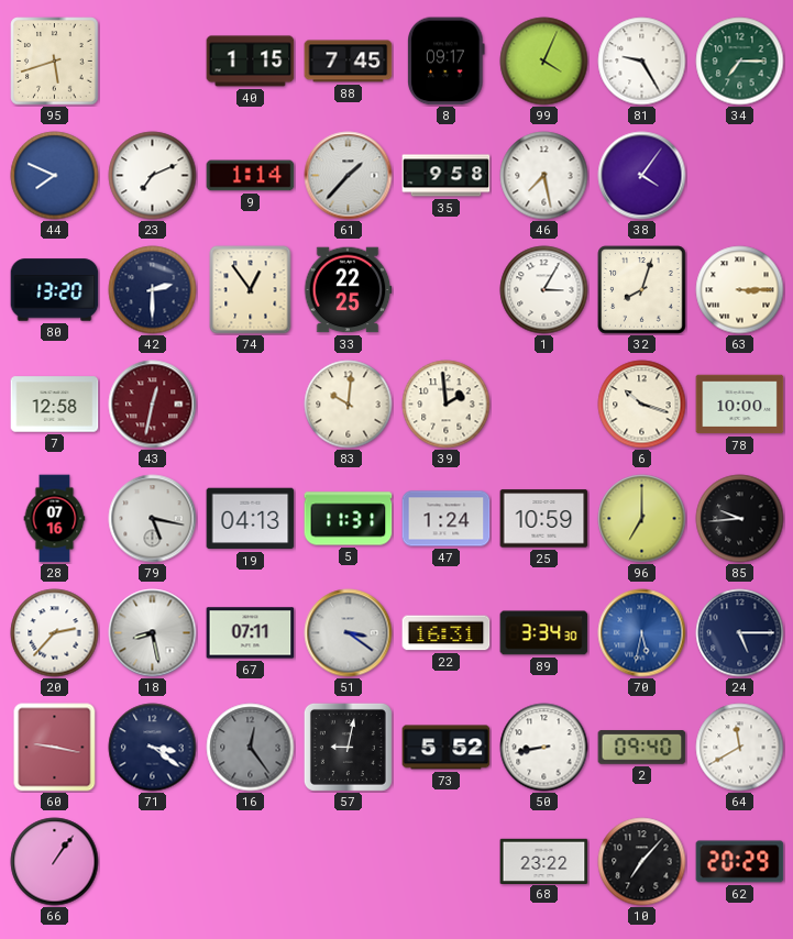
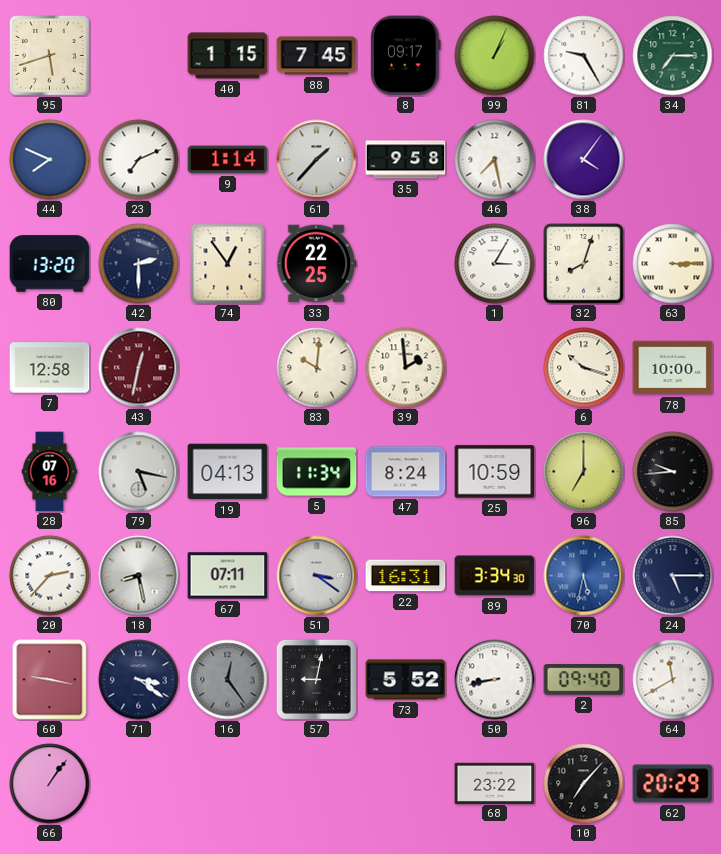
99: 4:04 -> 1:04 (495, 56)
5: 11:31 -> 11:34 (317, 472)
47: 1:24 -> 8:24 (406, 472)
